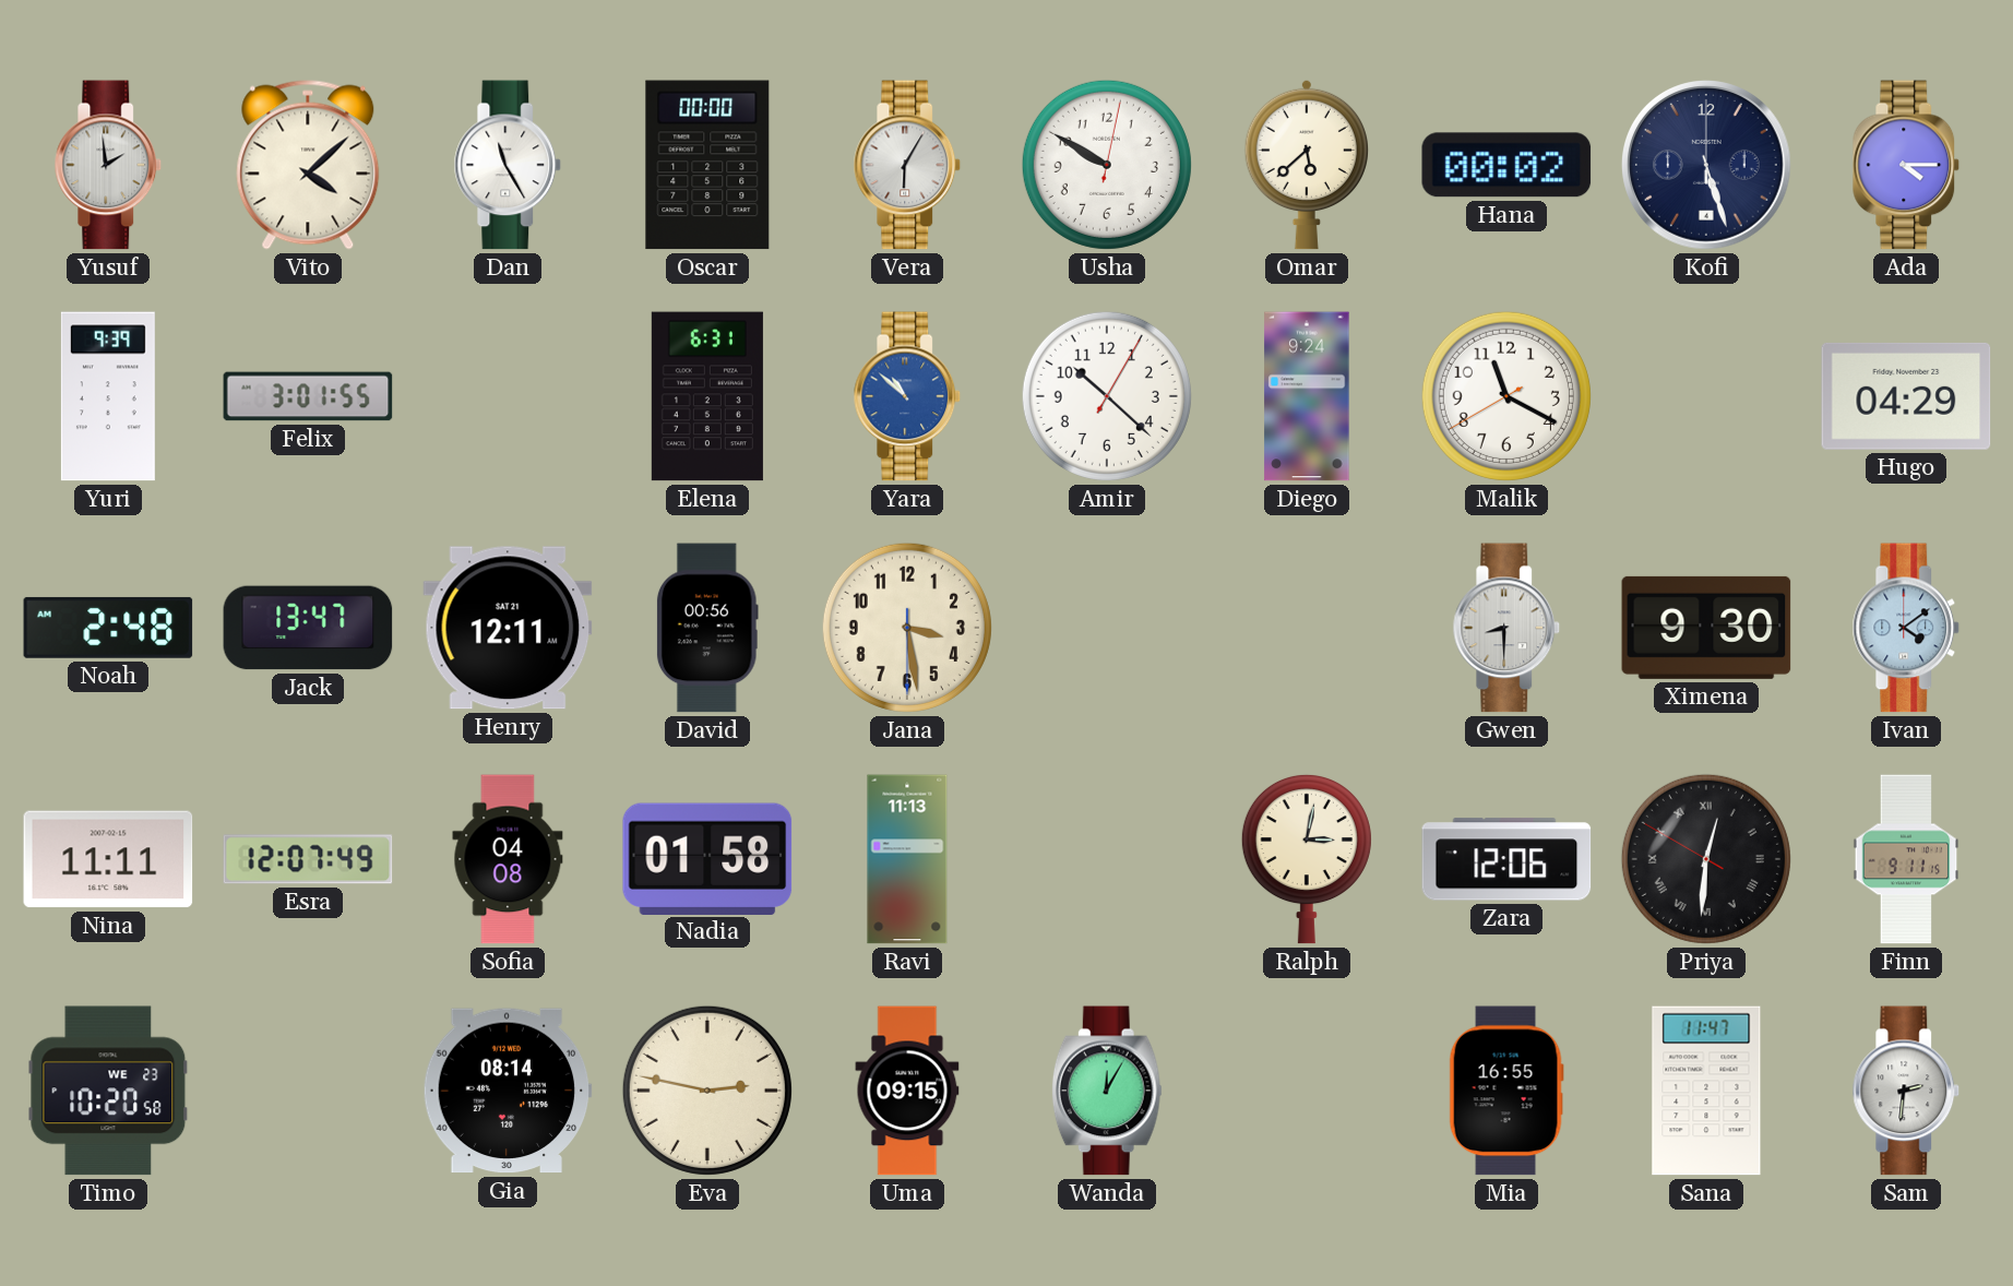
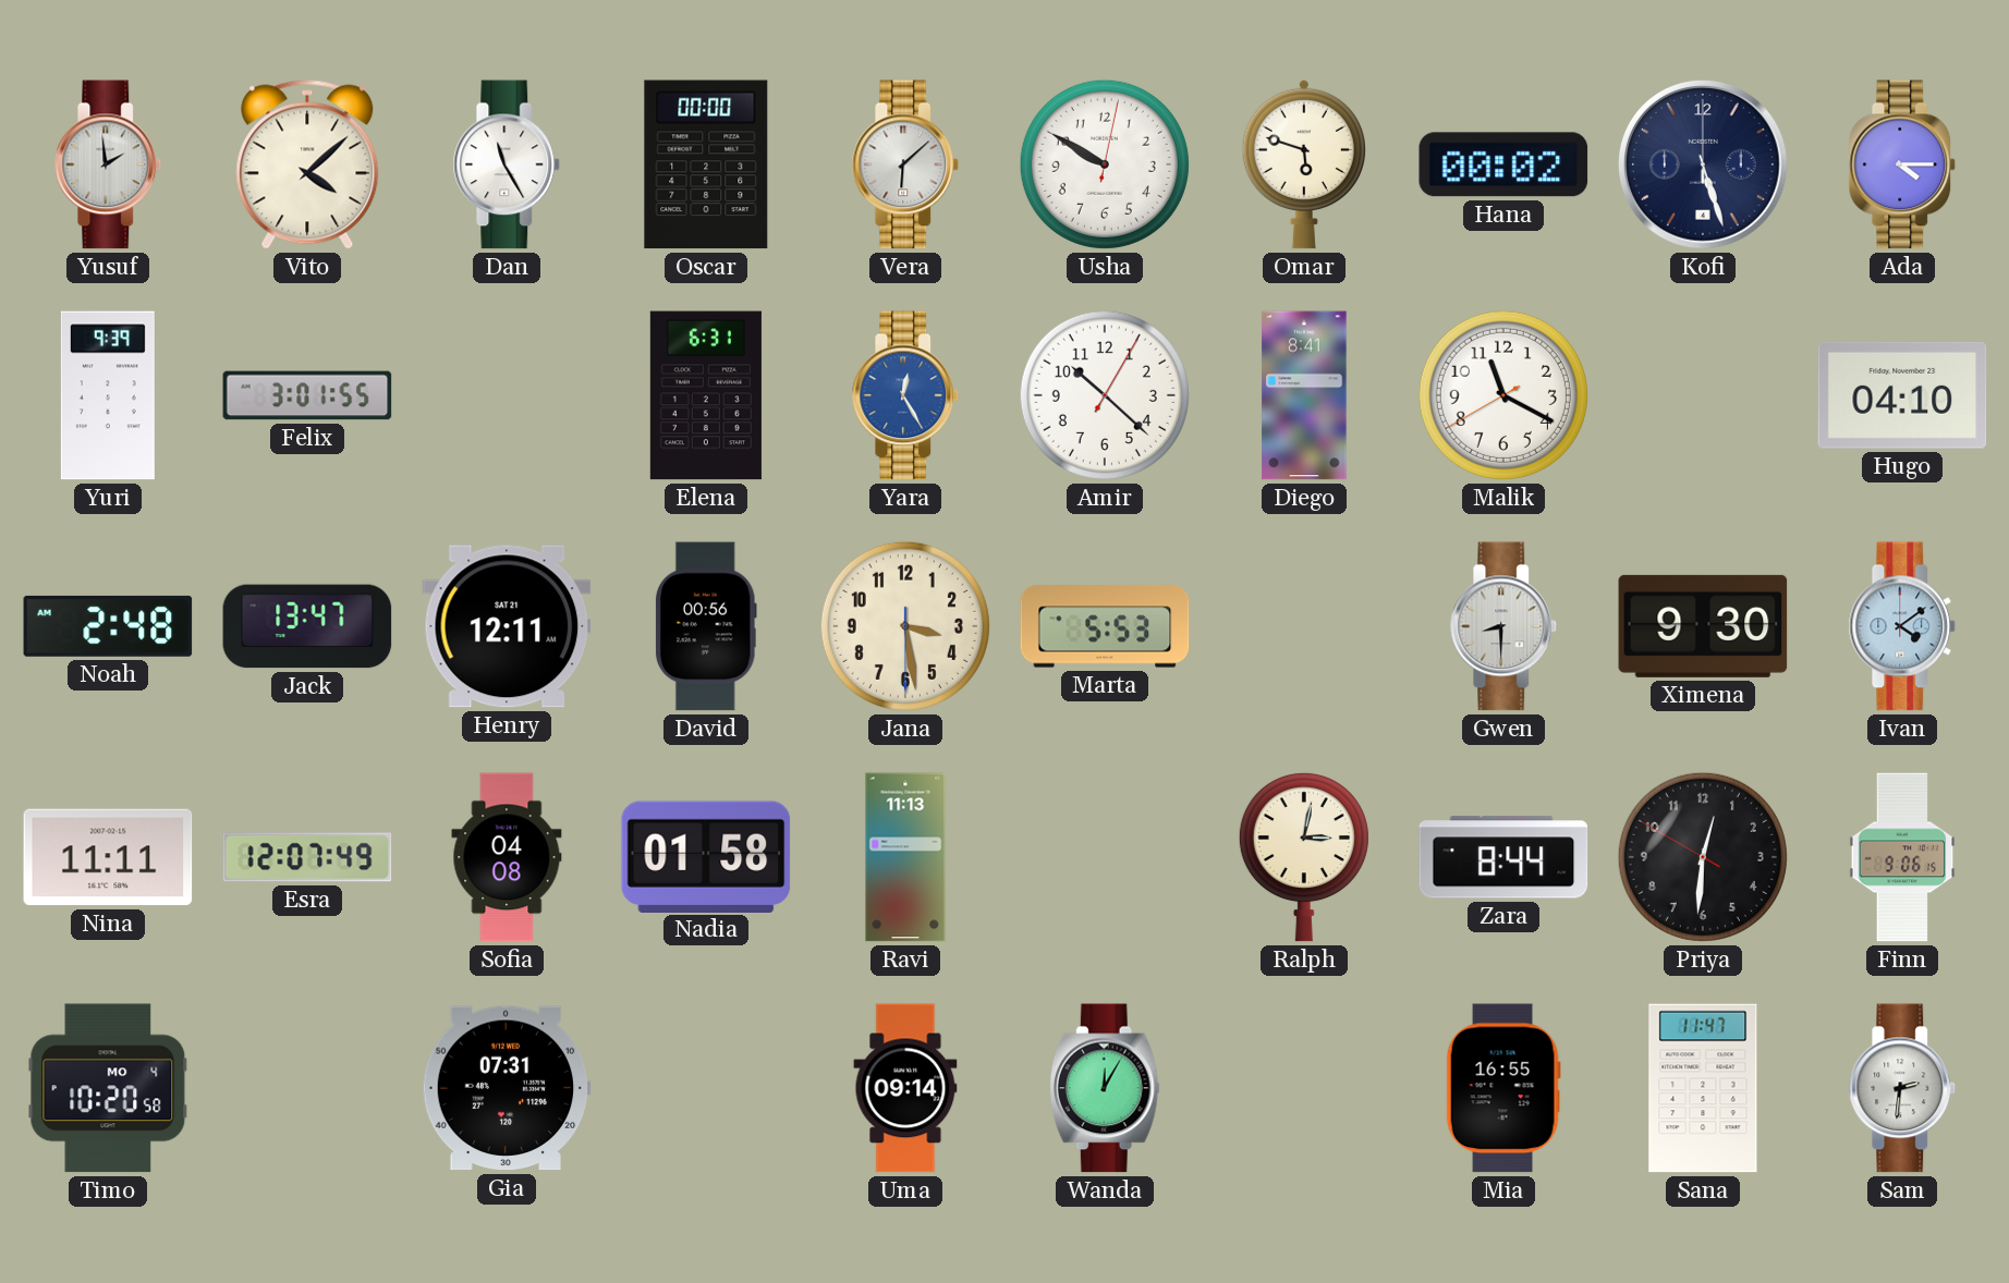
Vera: 6:05 -> 6:08 (905, 164)
Omar: 5:38 -> 5:48 (1303, 164)
Yara: 10:52 -> 12:25 (905, 395)
Diego: 9:24 -> 8:41 (1304, 395)
Hugo: 04:29 -> 04:10 (1902, 395)
Marta: none -> 5:53 (1105, 626)
Zara: 12:06 -> 8:44 (1503, 857)
Priya numerals: Roman -> Arabic (1703, 857)
Finn: 9:11 -> 9:06 (1902, 857)
Timo date: WE 23 -> MO 4 (108, 1088)
Gia: 08:14 -> 07:31 (507, 1088)
Eva: 2:47 -> none (707, 1091)
Uma: 09:15 -> 09:14 (905, 1088)
